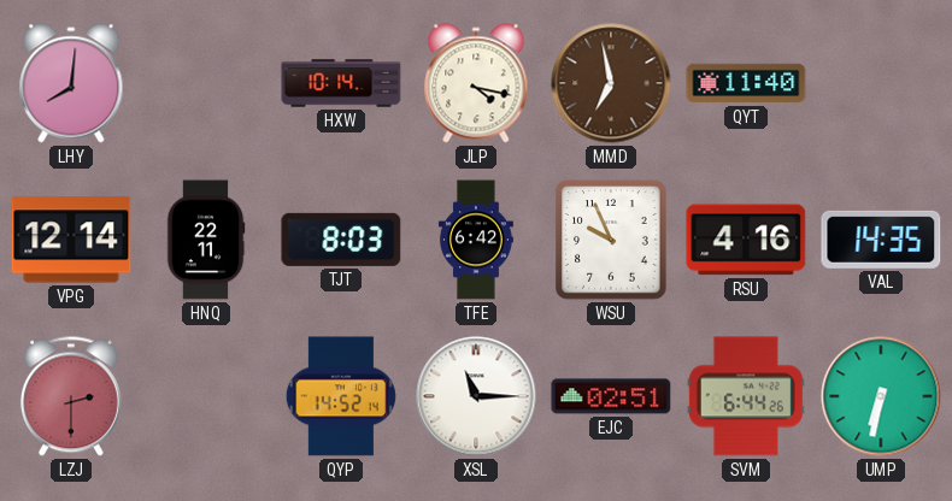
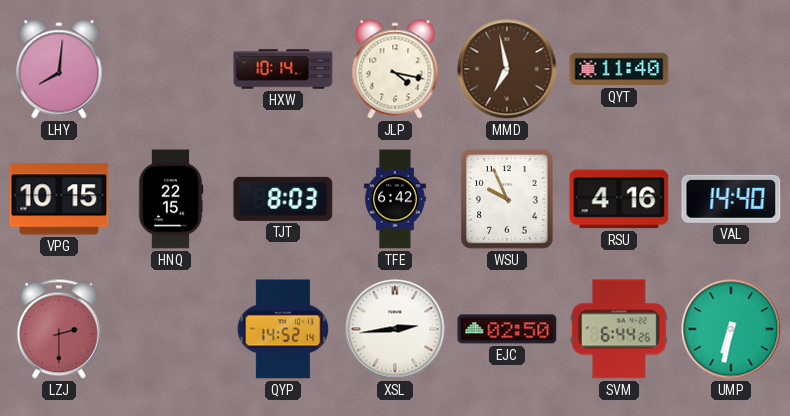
VPG: 12:14 -> 10:15 (59, 199)
HNQ: 22:11 -> 22:15 (171, 199)
VAL: 14:35 -> 14:40 (731, 199)
XSL: 11:15 -> 2:44 (395, 329)
EJC: 02:51 -> 02:50 (507, 329)
